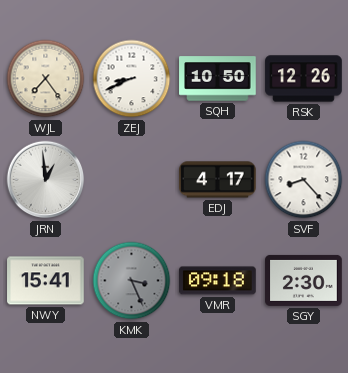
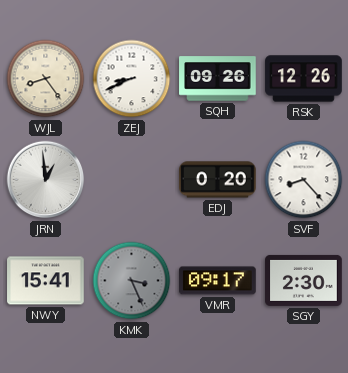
WJL: 7:24 -> 8:24 (46, 79)
SQH: 10:50 -> 09:26 (218, 79)
EDJ: 4:17 -> 0:20 (218, 180)
VMR: 09:18 -> 09:17 (218, 281)
